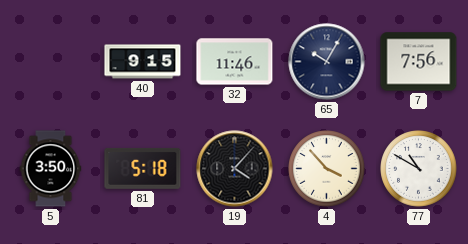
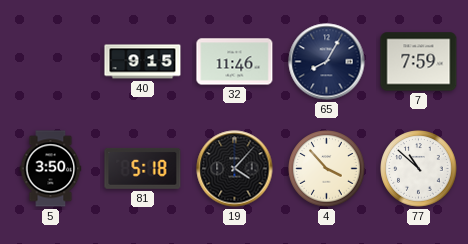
65: 10:05 -> 8:05 (327, 62)
7: 7:56 -> 7:59 (419, 62)
77: 10:50 -> 10:52 (419, 169)
